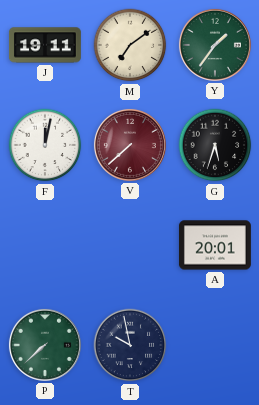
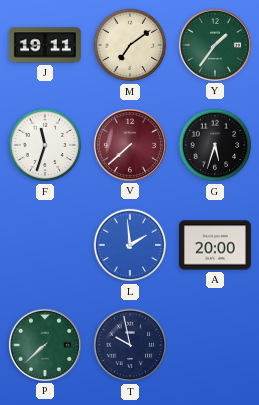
F: 12:02 -> 11:33 (45, 145)
L: none -> 1:59 (130, 245)
A: 20:01 -> 20:00 (215, 245)
